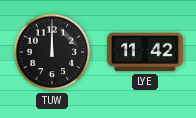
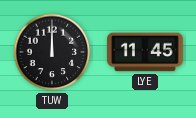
LYE: 11:42 -> 11:45 (145, 52)
